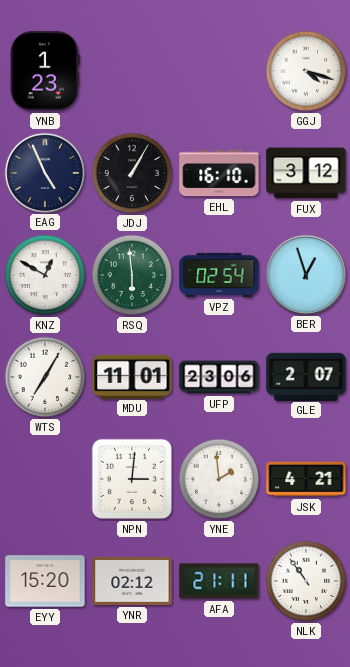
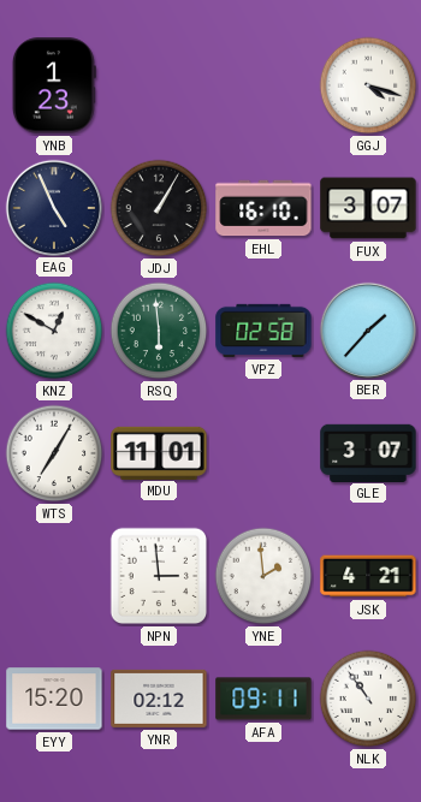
FUX: 3:12 -> 3:07 (368, 208)
VPZ: 02:54 -> 02:58 (263, 331)
BER: 12:57 -> 1:37 (367, 329)
UFP: 23:06 -> none (219, 377)
GLE: 2:07 -> 3:07 (368, 452)
NPN: 3:01 -> 2:59 (159, 576)
AFA: 21:11 -> 09:11 (263, 699)
